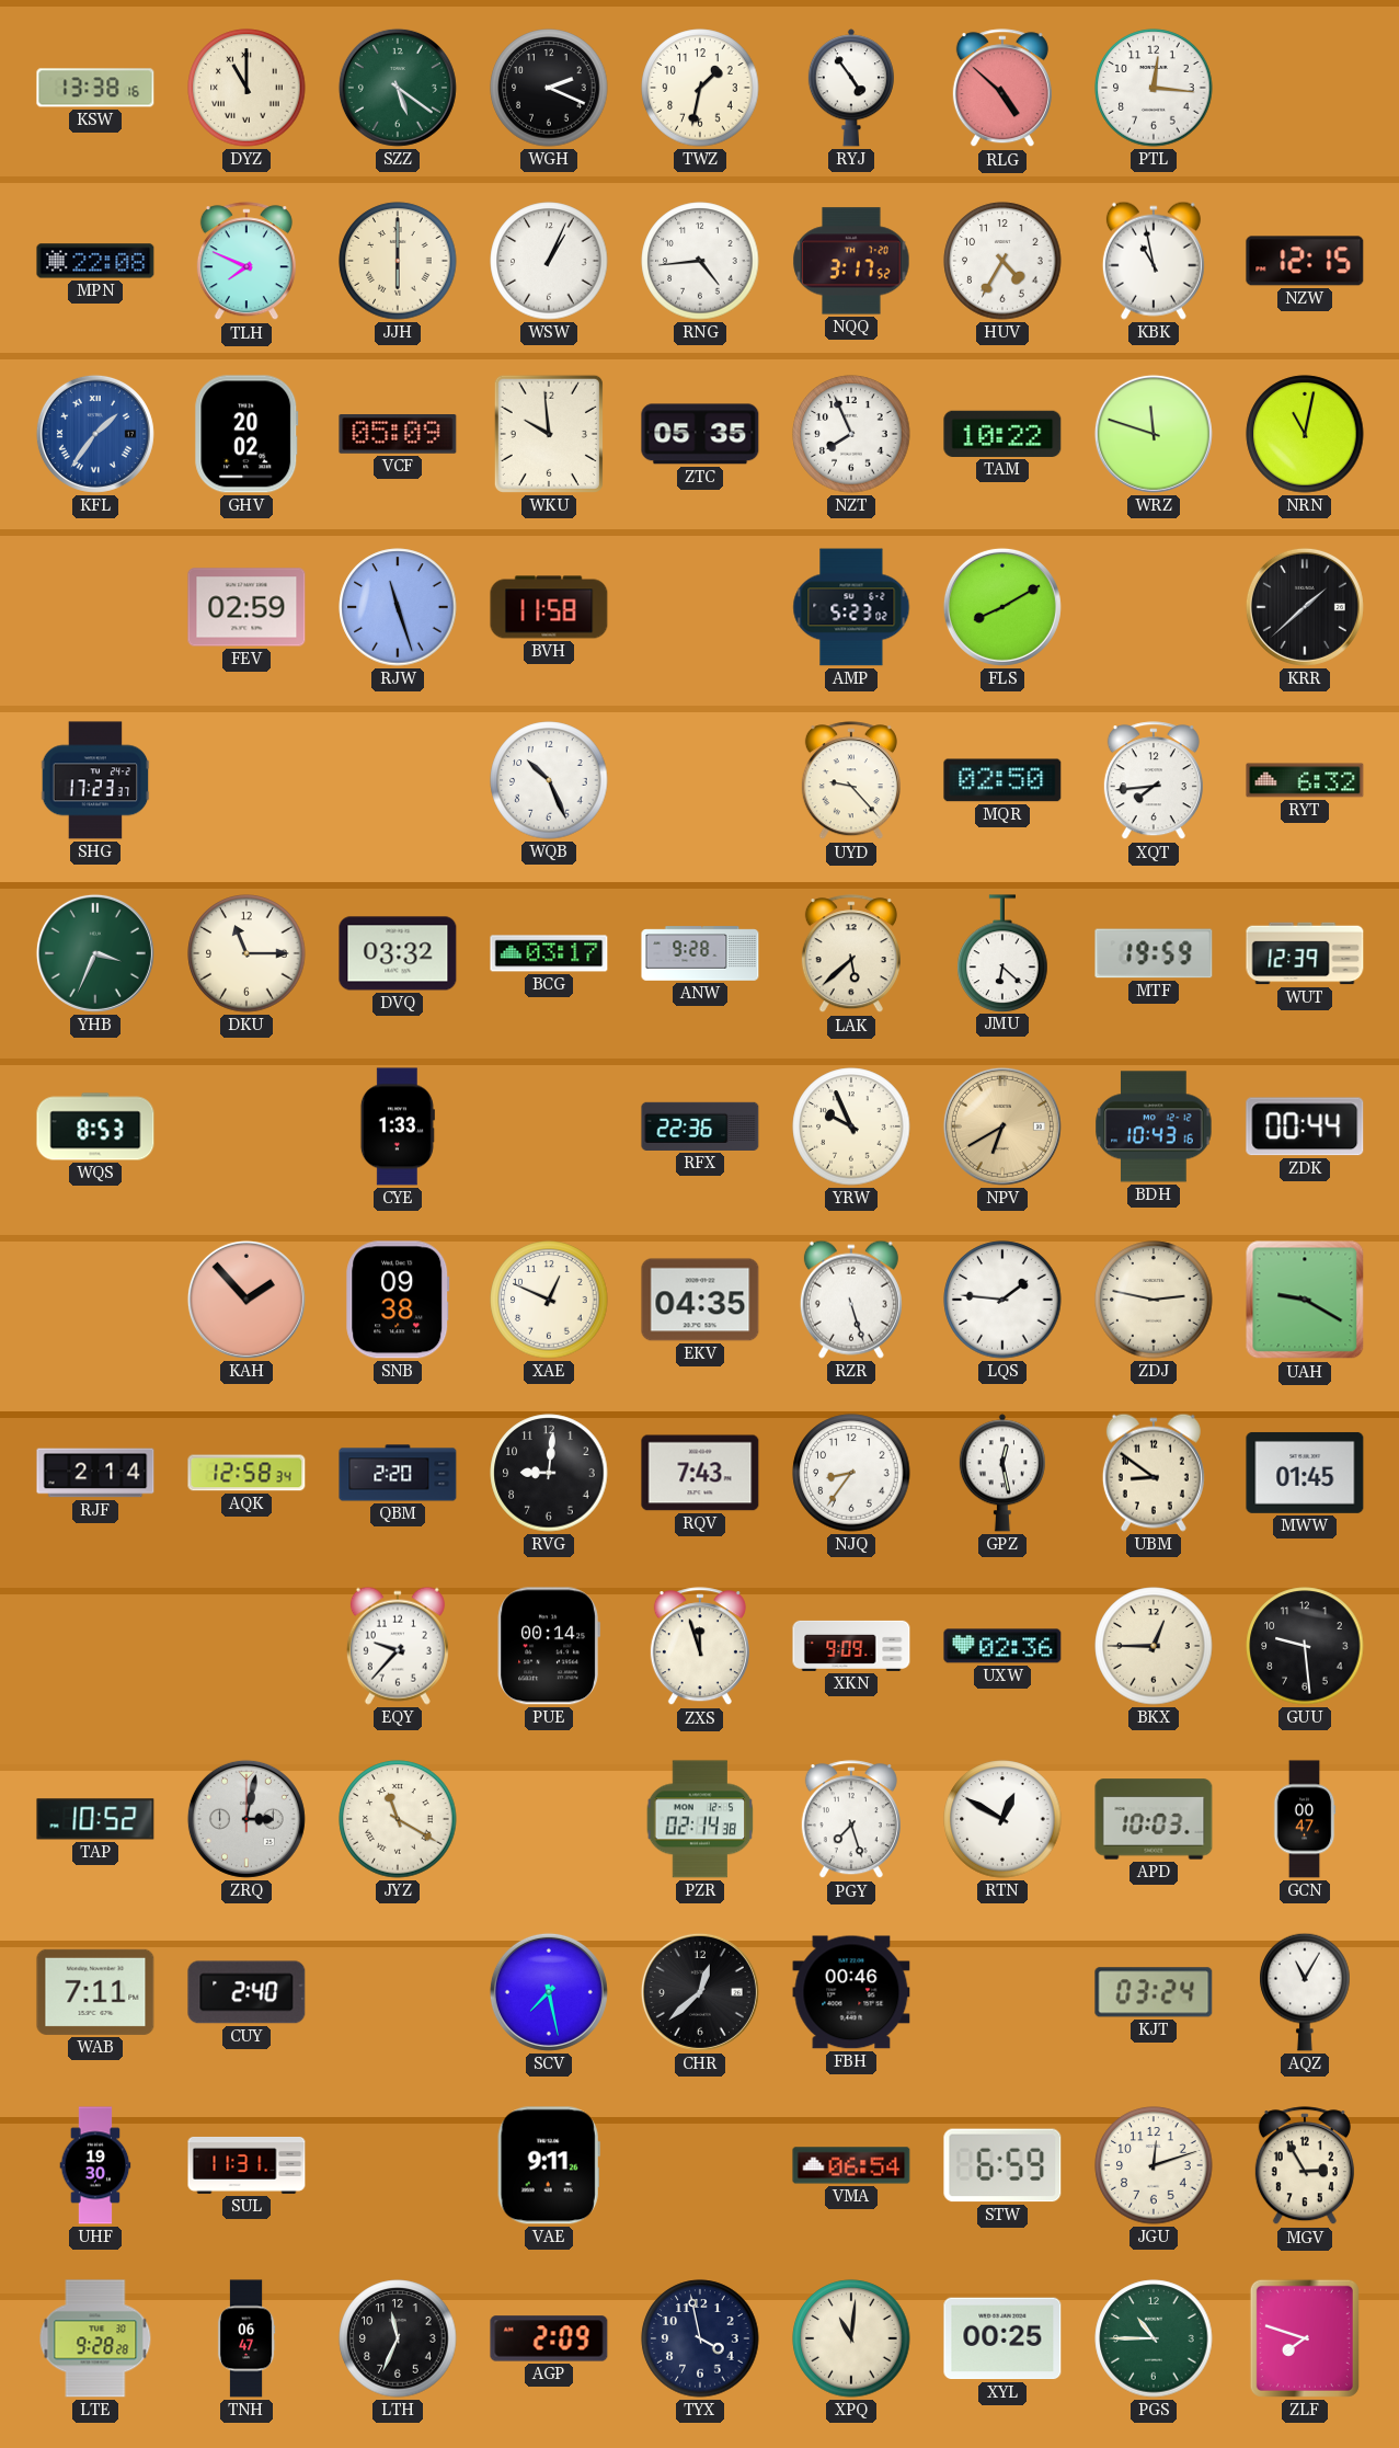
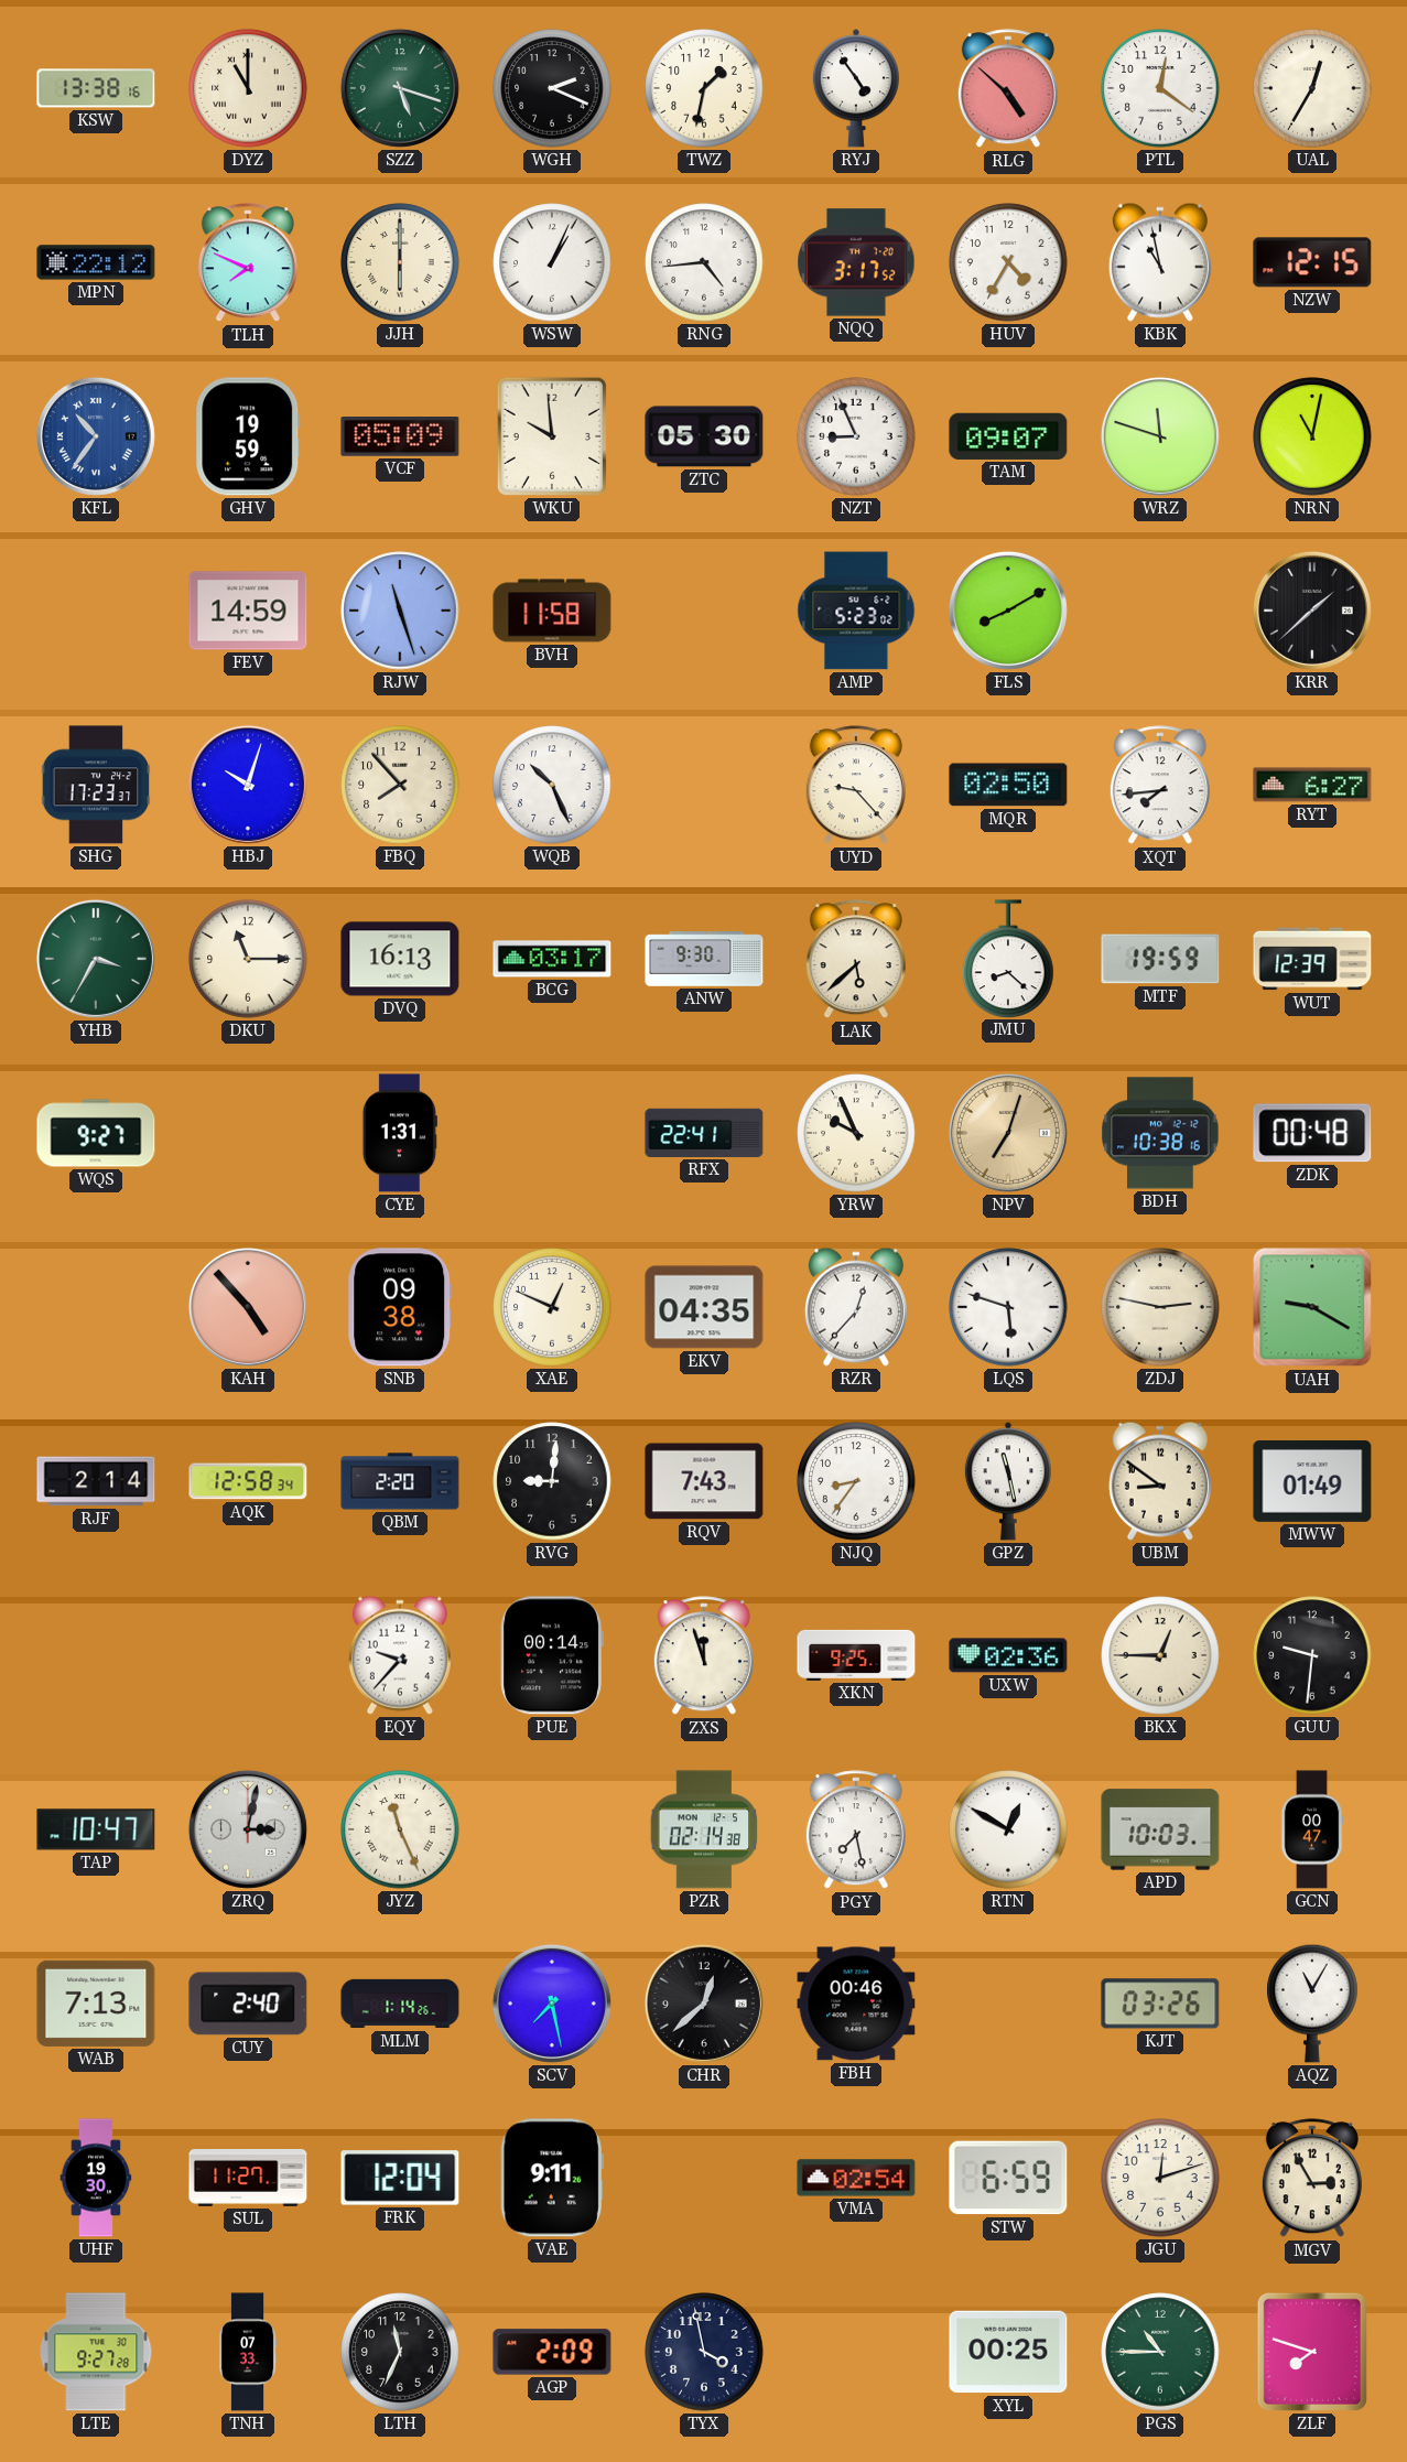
SZZ: 5:21 -> 5:18 (400, 88)
PTL: 12:16 -> 12:21 (1160, 88)
UAL: none -> 12:35 (1312, 88)
MPN: 22:08 -> 22:12 (96, 262)
KFL: 1:36 -> 10:36 (96, 436)
GHV: 20:02 -> 19:59 (248, 436)
ZTC: 05:35 -> 05:30 (704, 436)
NZT: 7:56 -> 8:56 (856, 436)
TAM: 10:22 -> 09:07 (1008, 436)
FEV: 02:59 -> 14:59 (248, 611)
HBJ: none -> 10:03 (248, 785)
FBQ: none -> 7:53 (400, 785)
RYT: 6:32 -> 6:27 (1312, 785)
YHB: 3:34 -> 3:35 (96, 959)
DVQ: 03:32 -> 16:13 (400, 959)
ANW: 9:28 -> 9:30 (704, 959)
JMU: 6:22 -> 8:22 (1008, 959)
WQS: 8:53 -> 9:27 (96, 1133)
CYE: 1:33 -> 1:31 (400, 1133)
RFX: 22:36 -> 22:41 (704, 1133)
NPV: 6:40 -> 7:03 (1008, 1133)
BDH: 10:43 -> 10:38 (1160, 1133)
ZDK: 00:44 -> 00:48 (1312, 1133)
KAH: 1:53 -> 4:53 (248, 1307)
RZR: 5:27 -> 12:37 (856, 1307)
LQS: 1:46 -> 5:48 (1008, 1307)
GPZ: 12:28 -> 11:28 (1008, 1481)
MWW: 01:45 -> 01:49 (1312, 1481)
XKN: 9:09 -> 9:25 (856, 1655)
GUU: 9:29 -> 9:31 (1312, 1655)
TAP: 10:52 -> 10:47 (96, 1829)
JYZ: 11:20 -> 11:26 (400, 1829)
PGY: 7:27 -> 7:28 (856, 1831)
WAB: 7:11 -> 7:13 (96, 2004)
MLM: none -> 1:14 (400, 2004)
KJT: 03:24 -> 03:26 (1160, 2004)
SUL: 11:31 -> 11:27 (248, 2178)
FRK: none -> 12:04 (400, 2178)
VMA: 06:54 -> 02:54 (856, 2178)
LTE: 9:28 -> 9:27 (96, 2352)
TNH: 06:47 -> 07:33 (248, 2352)
XPQ: 11:01 -> none (851, 2338)
